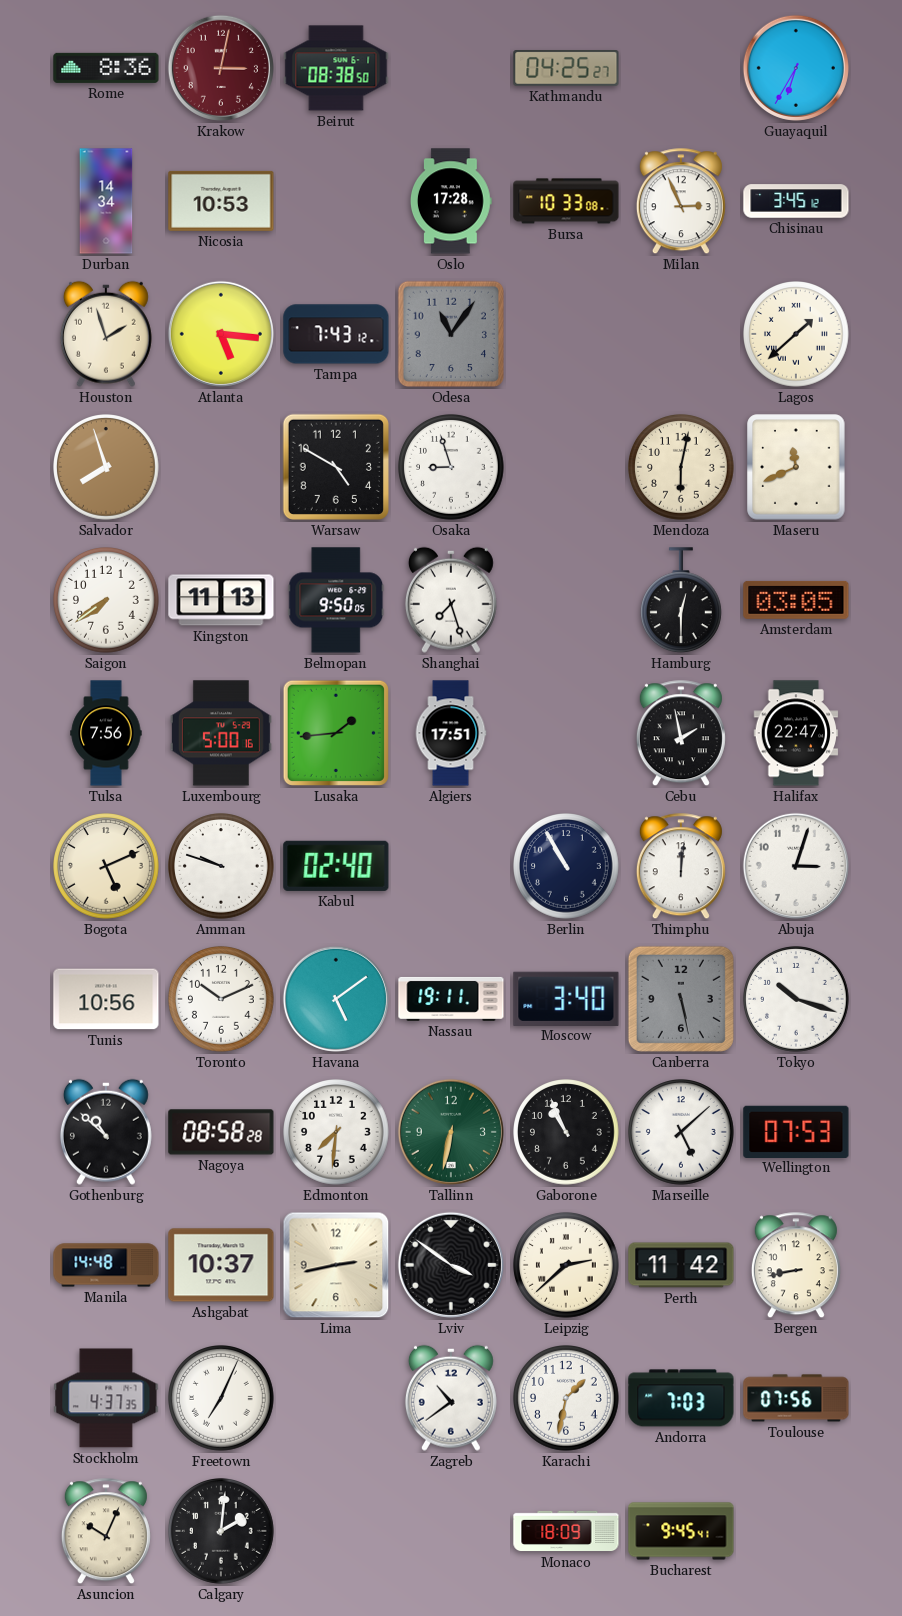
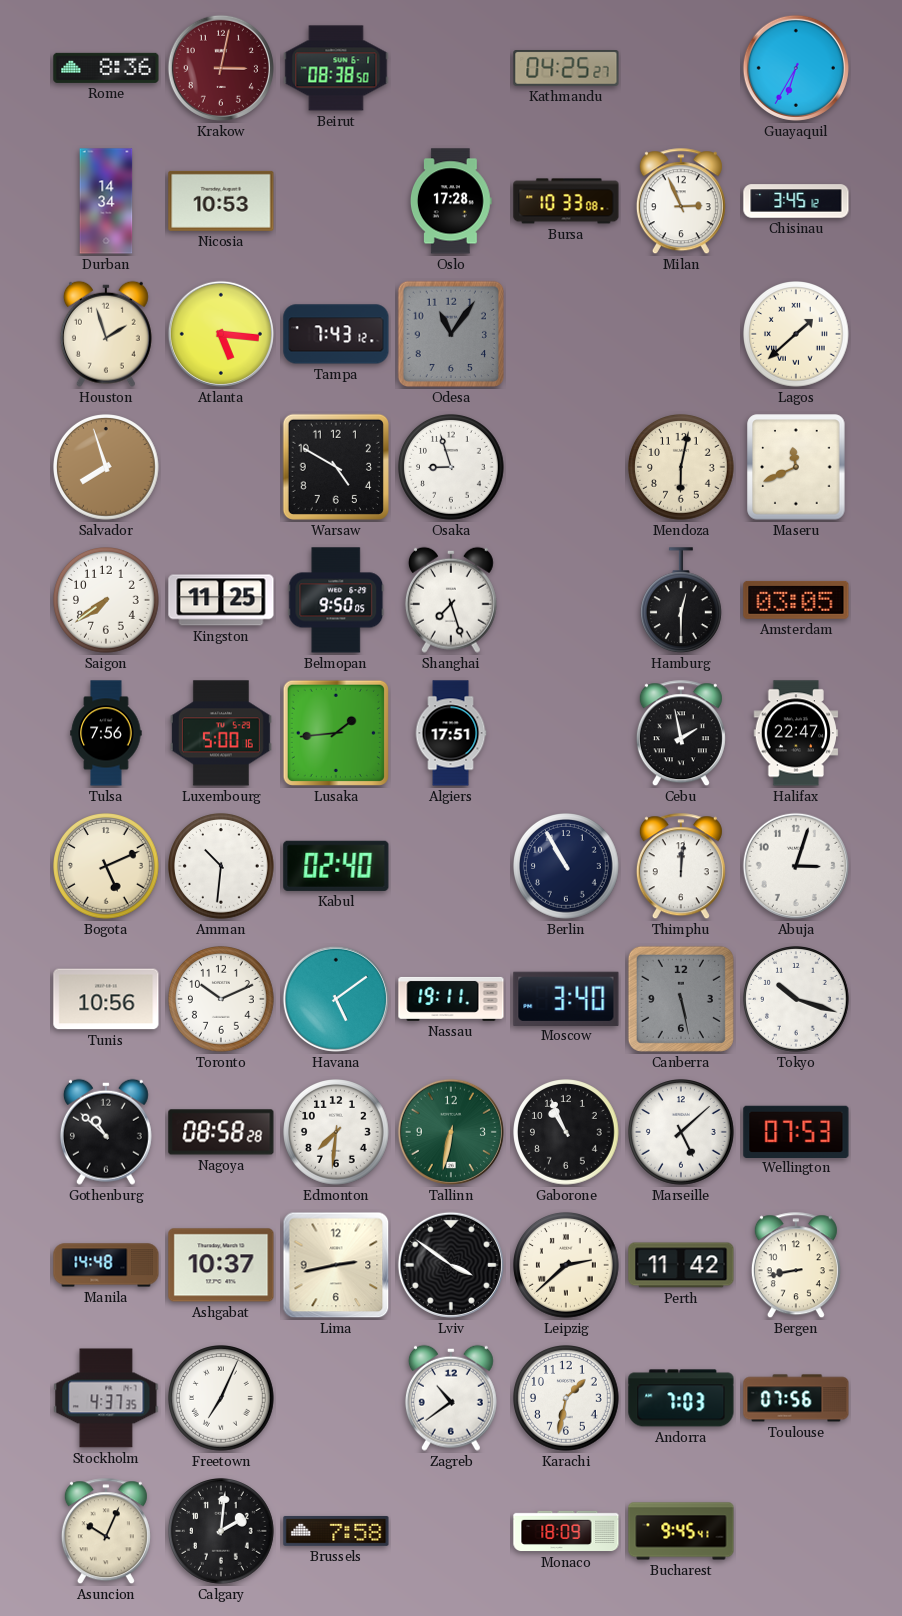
Kingston: 11:13 -> 11:25 (221, 600)
Amman: 9:48 -> 10:31 (222, 867)
Brussels: none -> 7:58 (336, 1531)
